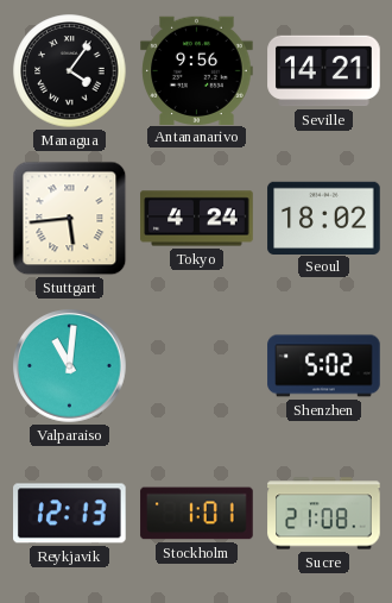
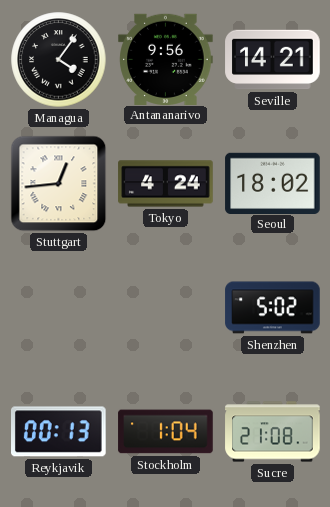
Stuttgart: 5:44 -> 12:44 (59, 184)
Valparaiso: 11:01 -> none (70, 366)
Reykjavik: 12:13 -> 00:13 (59, 432)
Stockholm: 1:01 -> 1:04 (166, 432)
